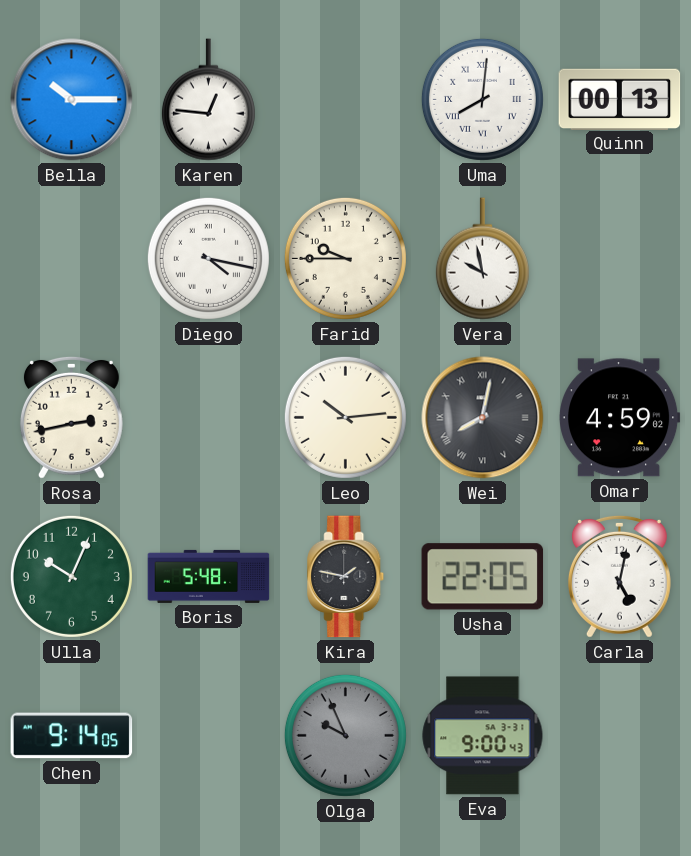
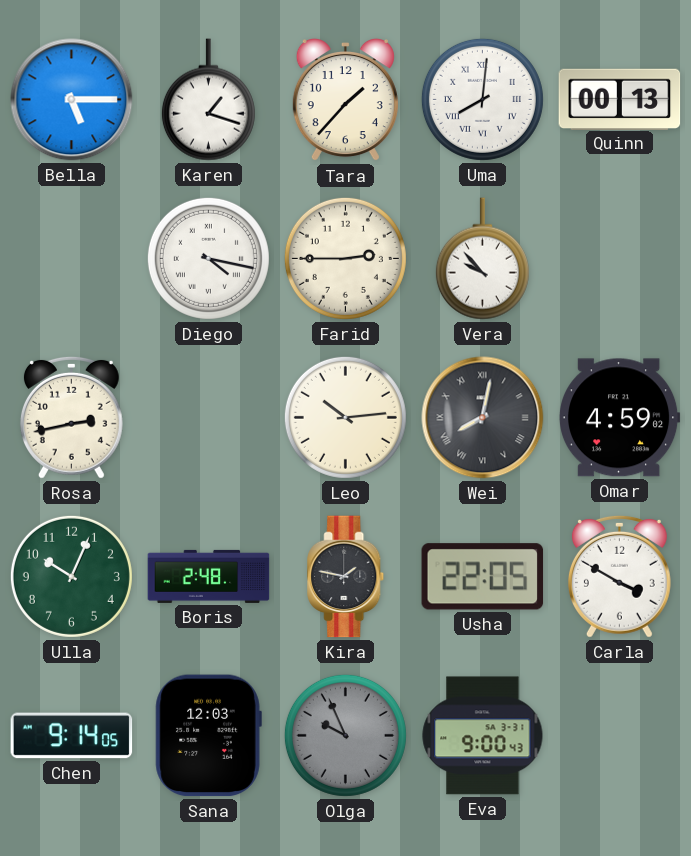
Bella: 10:15 -> 5:15 (72, 100)
Karen: 12:46 -> 1:18 (208, 100)
Tara: none -> 1:37 (345, 101)
Farid: 9:45 -> 2:45 (345, 258)
Vera: 9:58 -> 9:53 (482, 259)
Boris: 5:48 -> 2:48 (209, 576)
Carla: 5:02 -> 3:50 (619, 576)
Sana: none -> 12:03 (208, 736)
